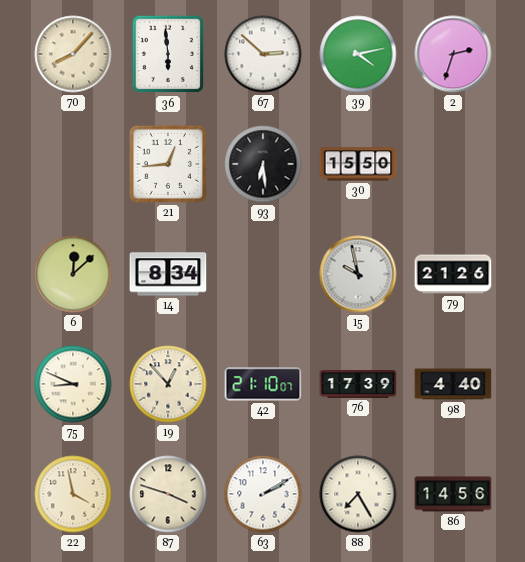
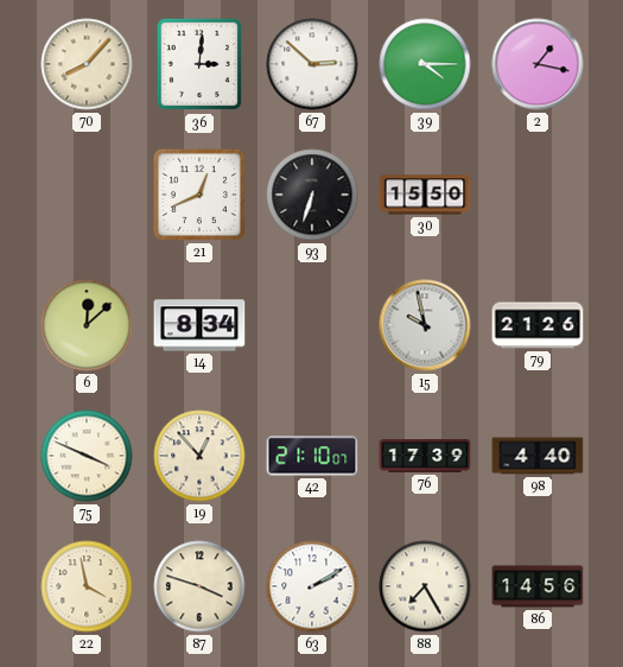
36: 5:59 -> 3:01 (199, 64)
39: 4:13 -> 4:15 (425, 64)
2: 2:33 -> 1:17 (538, 64)
21: 12:44 -> 12:41 (199, 195)
93: 6:29 -> 6:33 (312, 195)
75: 8:49 -> 3:49 (87, 456)
